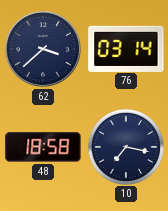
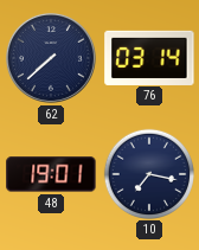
62: 3:38 -> 7:38 (51, 58)
48: 18:58 -> 19:01 (51, 174)
